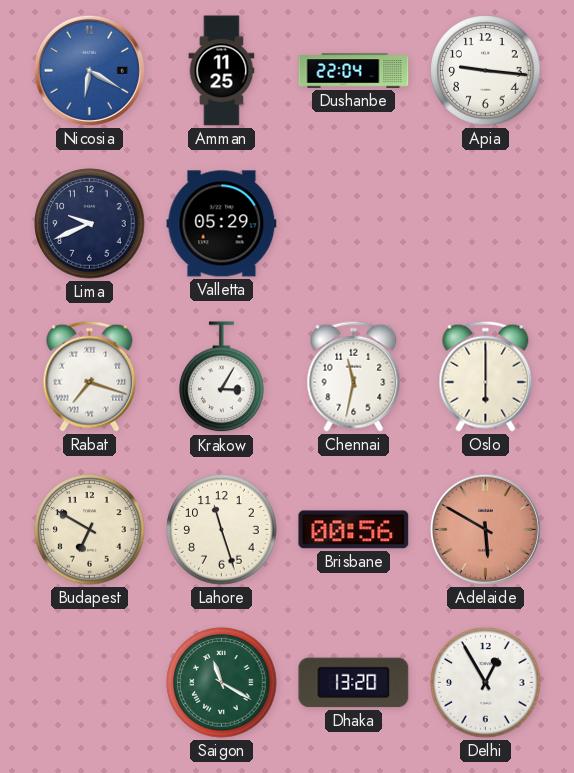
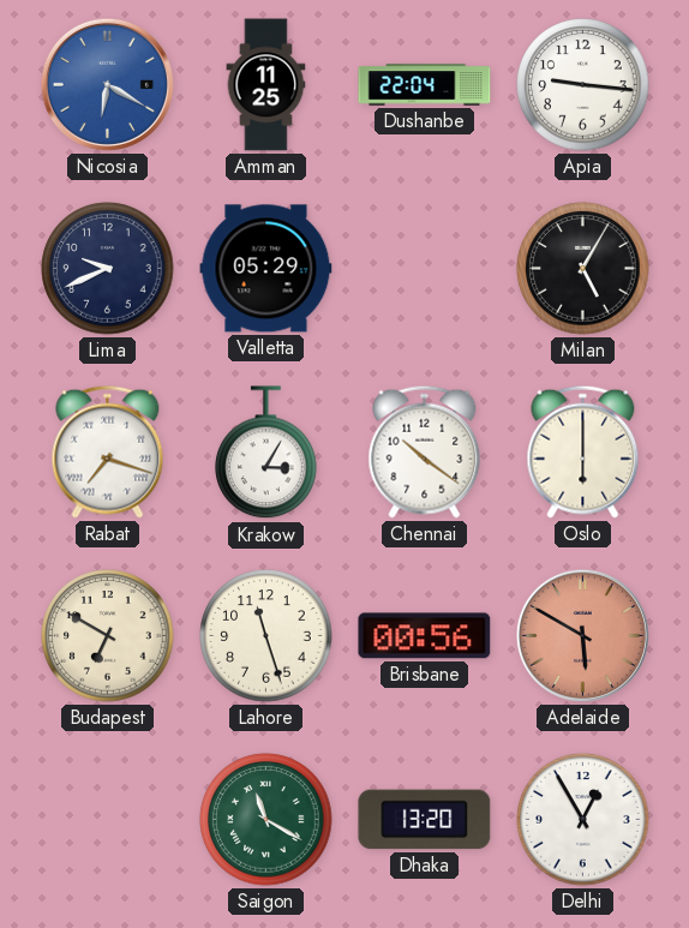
Milan: none -> 5:05 (583, 269)
Chennai: 11:32 -> 10:21 (425, 451)
